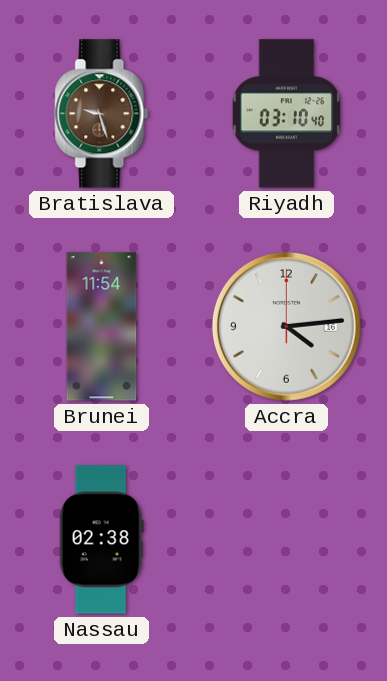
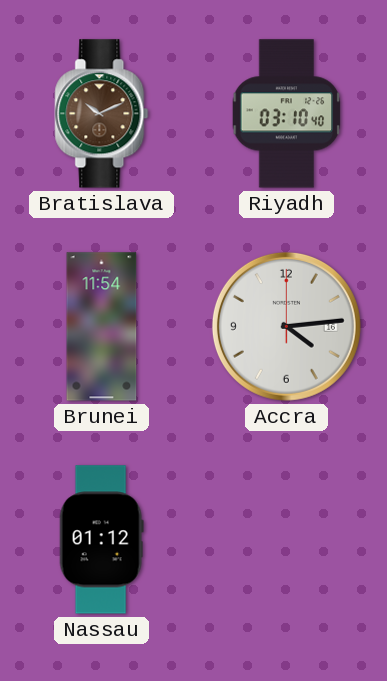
Bratislava: 9:27 -> 10:11 (102, 114)
Nassau: 02:38 -> 01:12 (101, 540)
